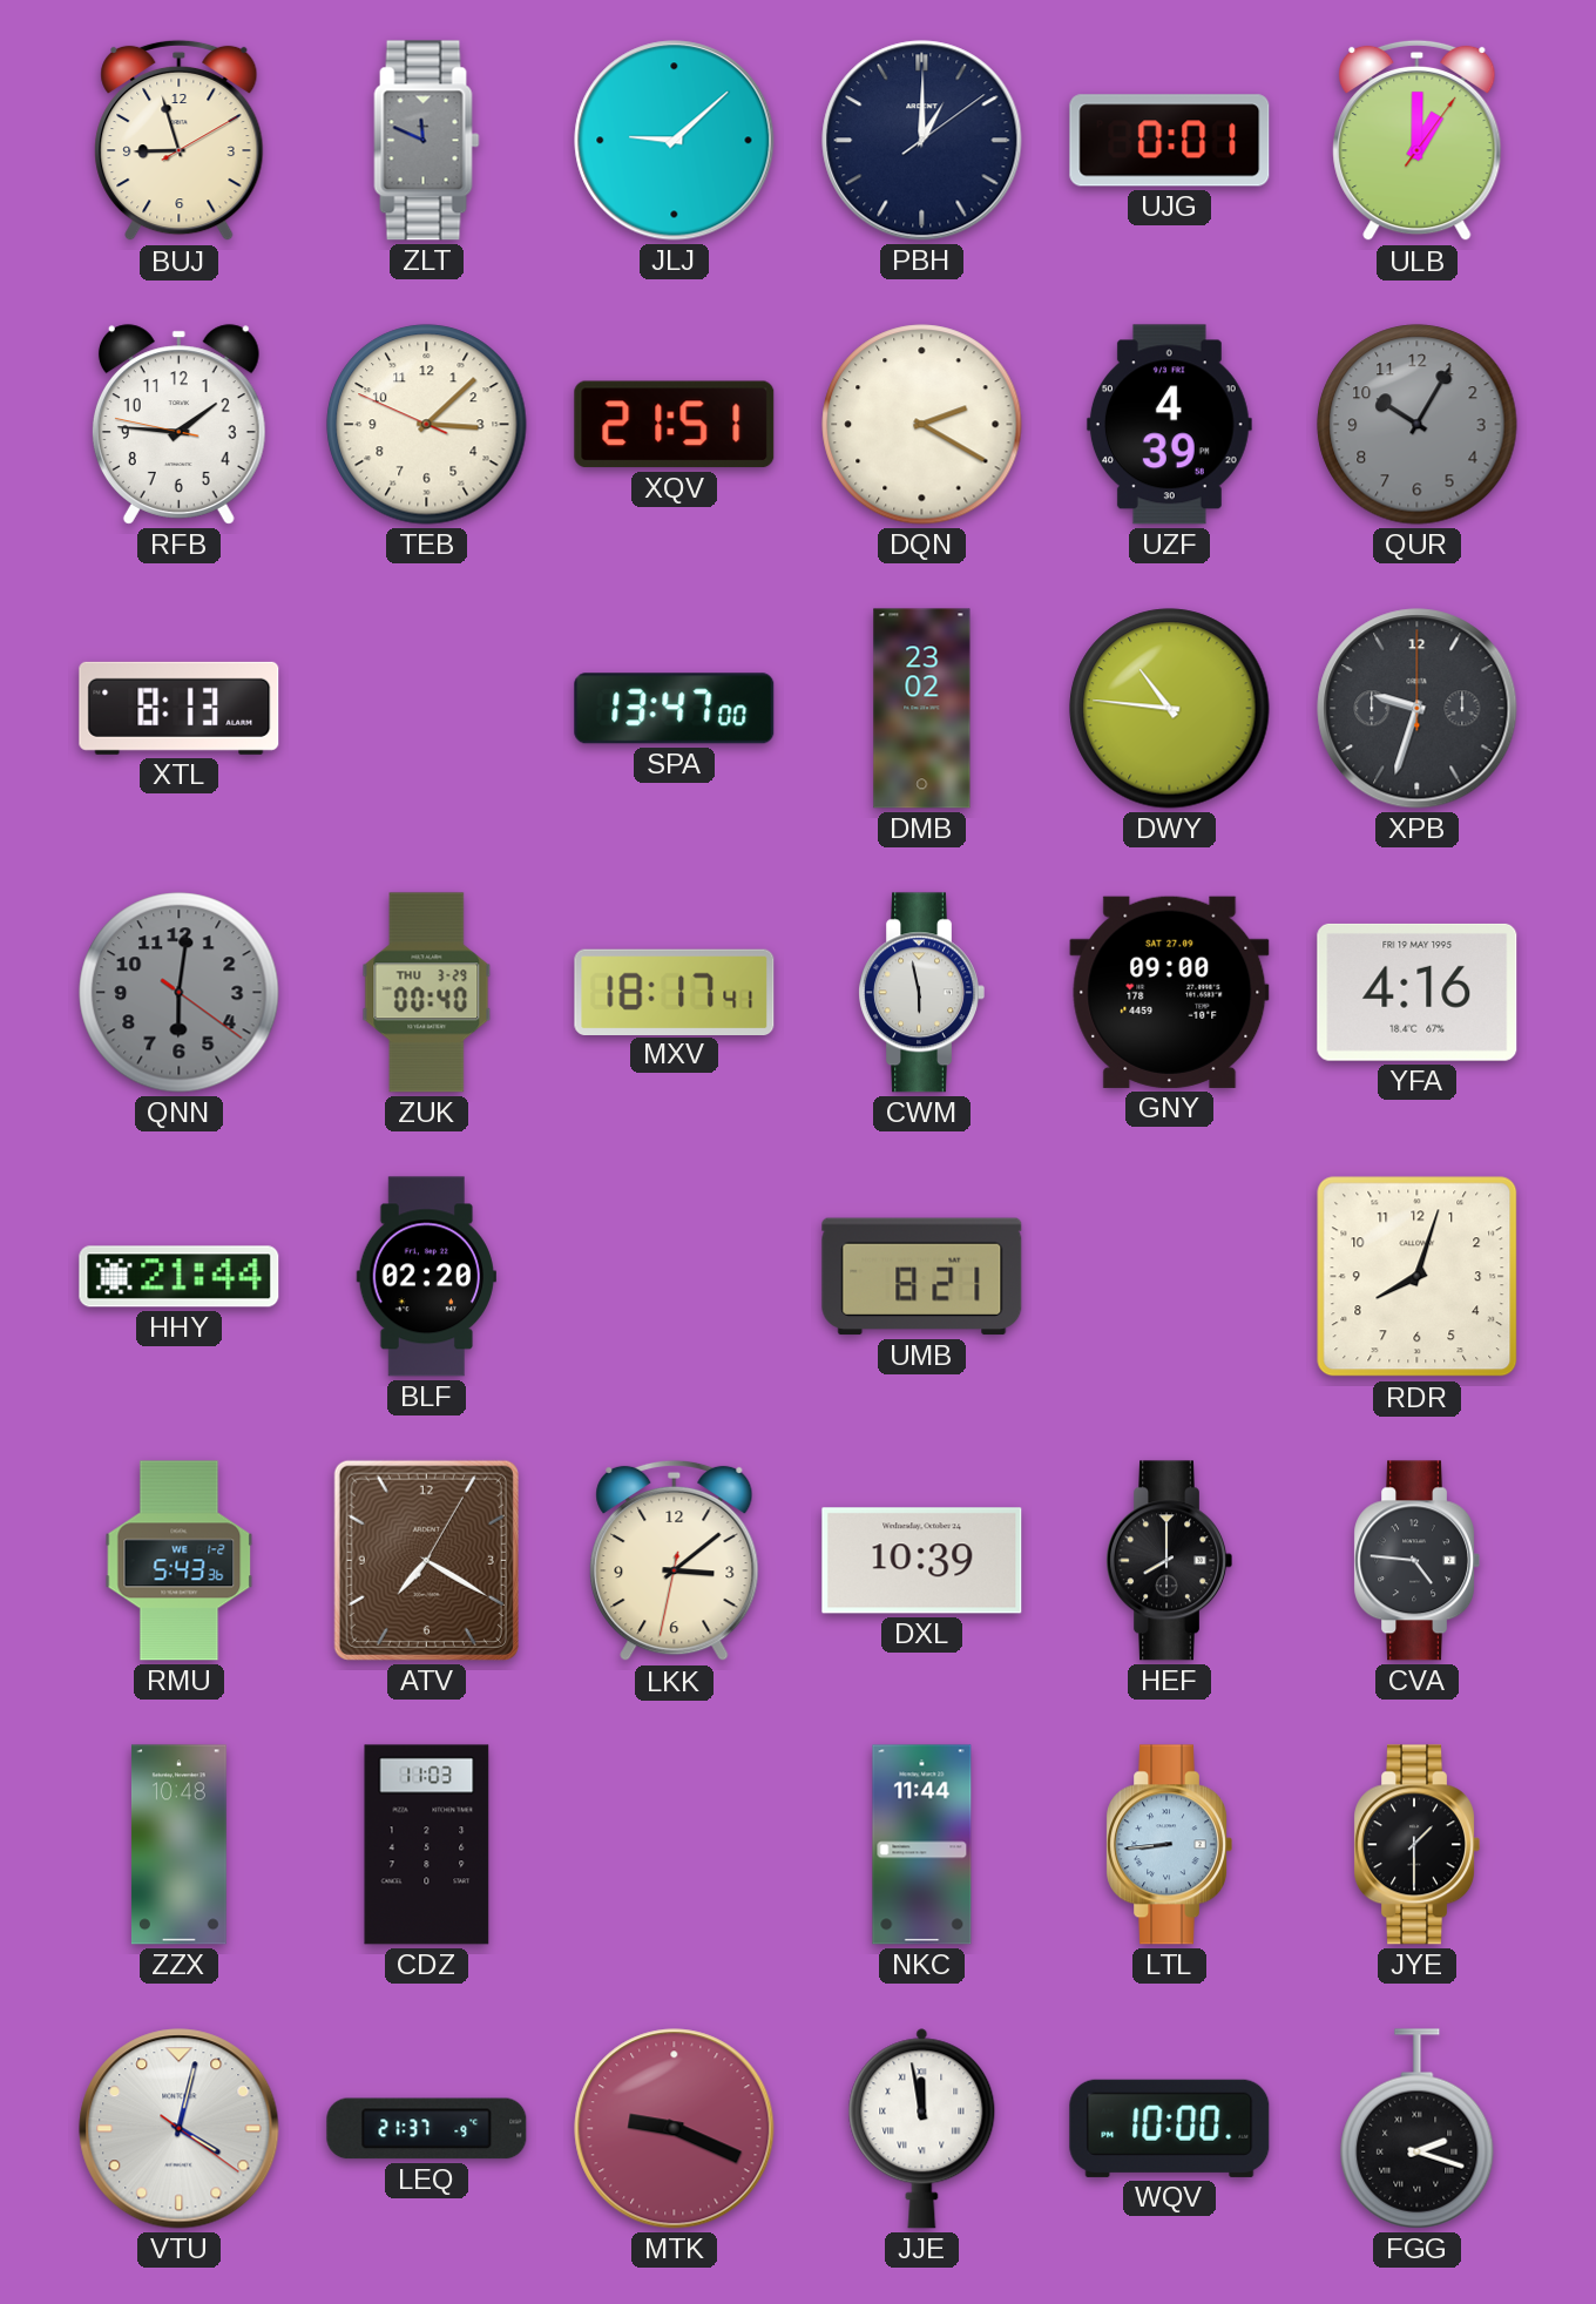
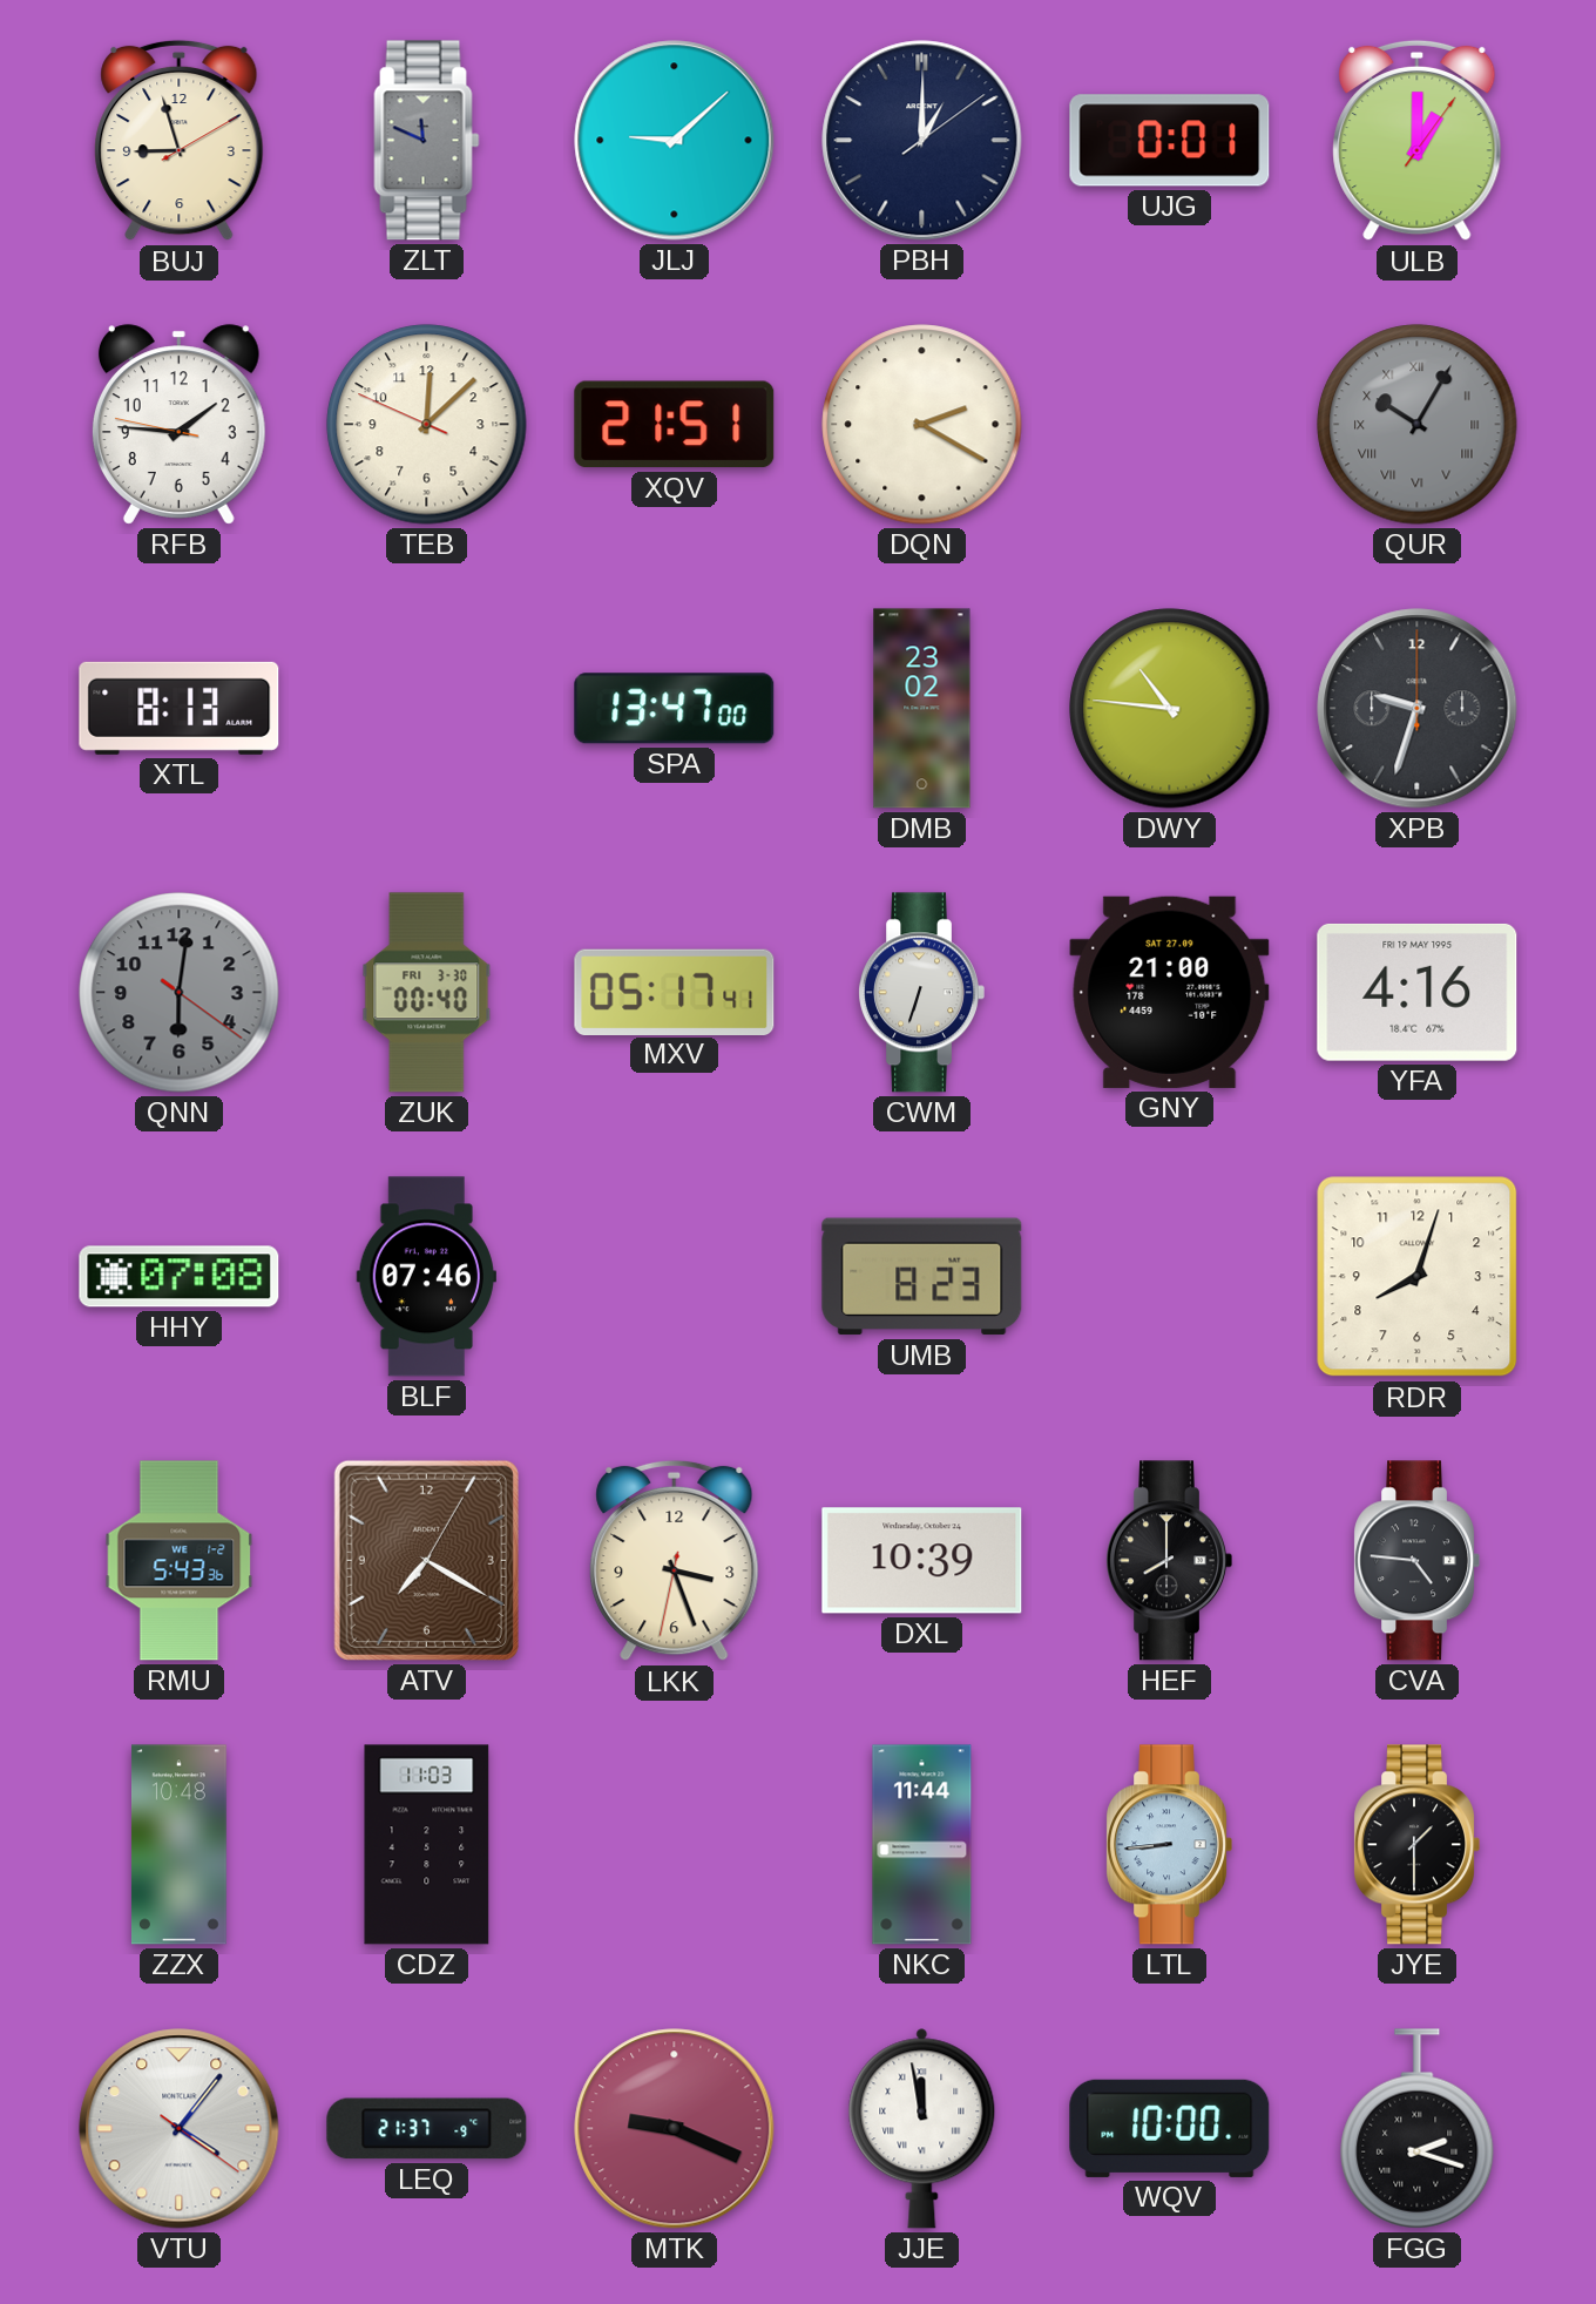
TEB: 3:07 -> 12:07 (427, 425)
UZF: 4:39 -> none (1169, 425)
QUR numerals: Arabic -> Roman (1418, 425)
ZUK date: THU 3-29 -> FRI 3-30 (427, 993)
MXV: 18:17 -> 05:17 (675, 992)
CWM: 5:58 -> 6:33 (921, 993)
GNY: 09:00 -> 21:00 (1170, 992)
HHY: 21:44 -> 07:08 (180, 1277)
BLF: 02:20 -> 07:46 (426, 1277)
UMB: 8:21 -> 8:23 (922, 1277)
LKK: 3:08 -> 3:26 (675, 1561)
VTU: 4:02 -> 4:06 (180, 2129)
